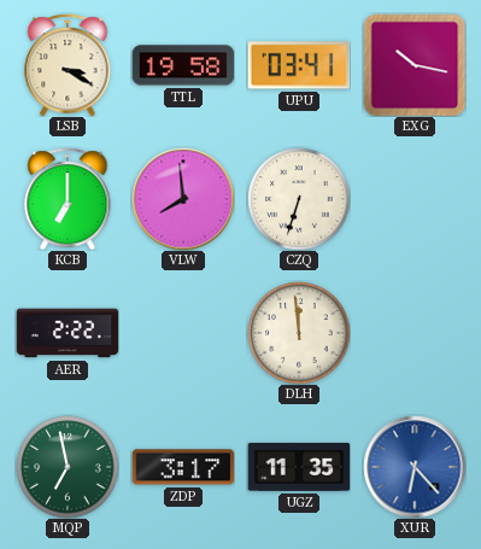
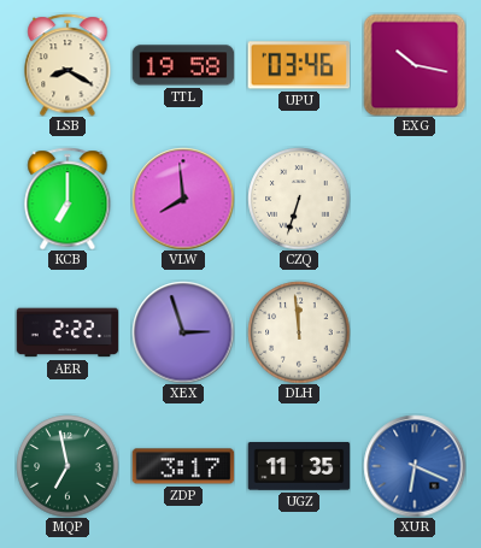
LSB: 3:20 -> 8:20 (68, 65)
UPU: 03:41 -> 03:46 (299, 65)
XEX: none -> 2:57 (183, 332)
XUR: 6:23 -> 6:19 (415, 466)
